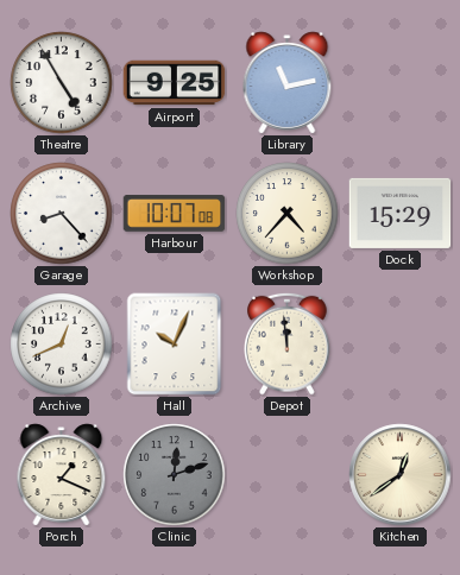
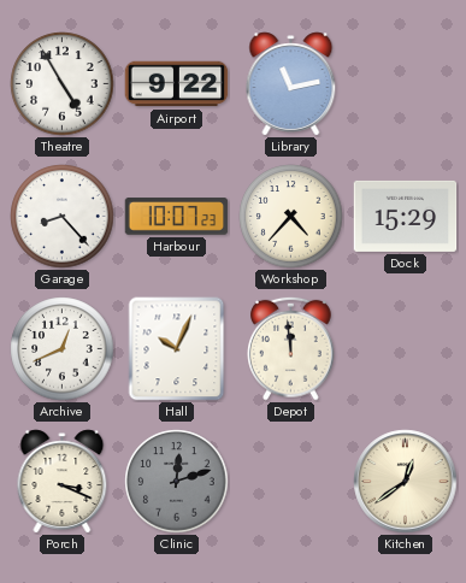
Airport: 9:25 -> 9:22 (177, 84)
Harbour: 10:07:08 -> 10:07:23 (177, 217)
Porch: 1:19 -> 3:19 (63, 482)
